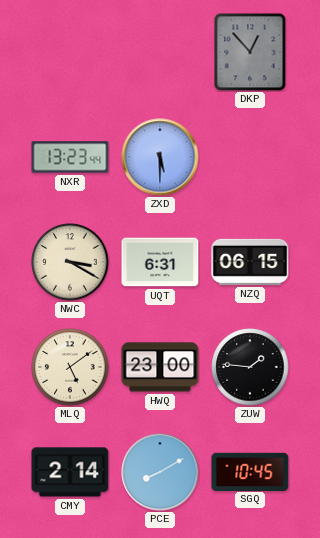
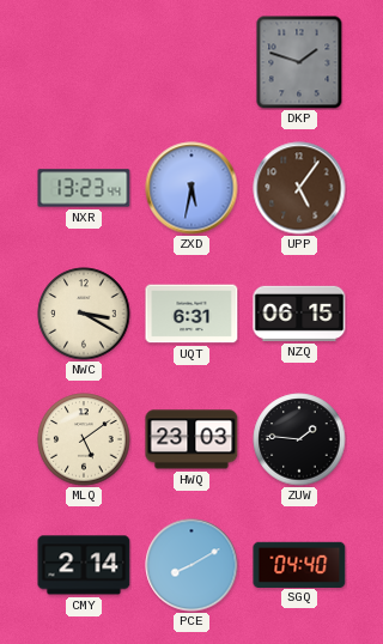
DKP: 12:53 -> 1:48 (299, 62)
ZXD: 5:30 -> 5:32 (191, 188)
UPP: none -> 5:06 (299, 188)
HWQ: 23:00 -> 23:03 (191, 439)
SGQ: 10:45 -> 04:40 (299, 564)
